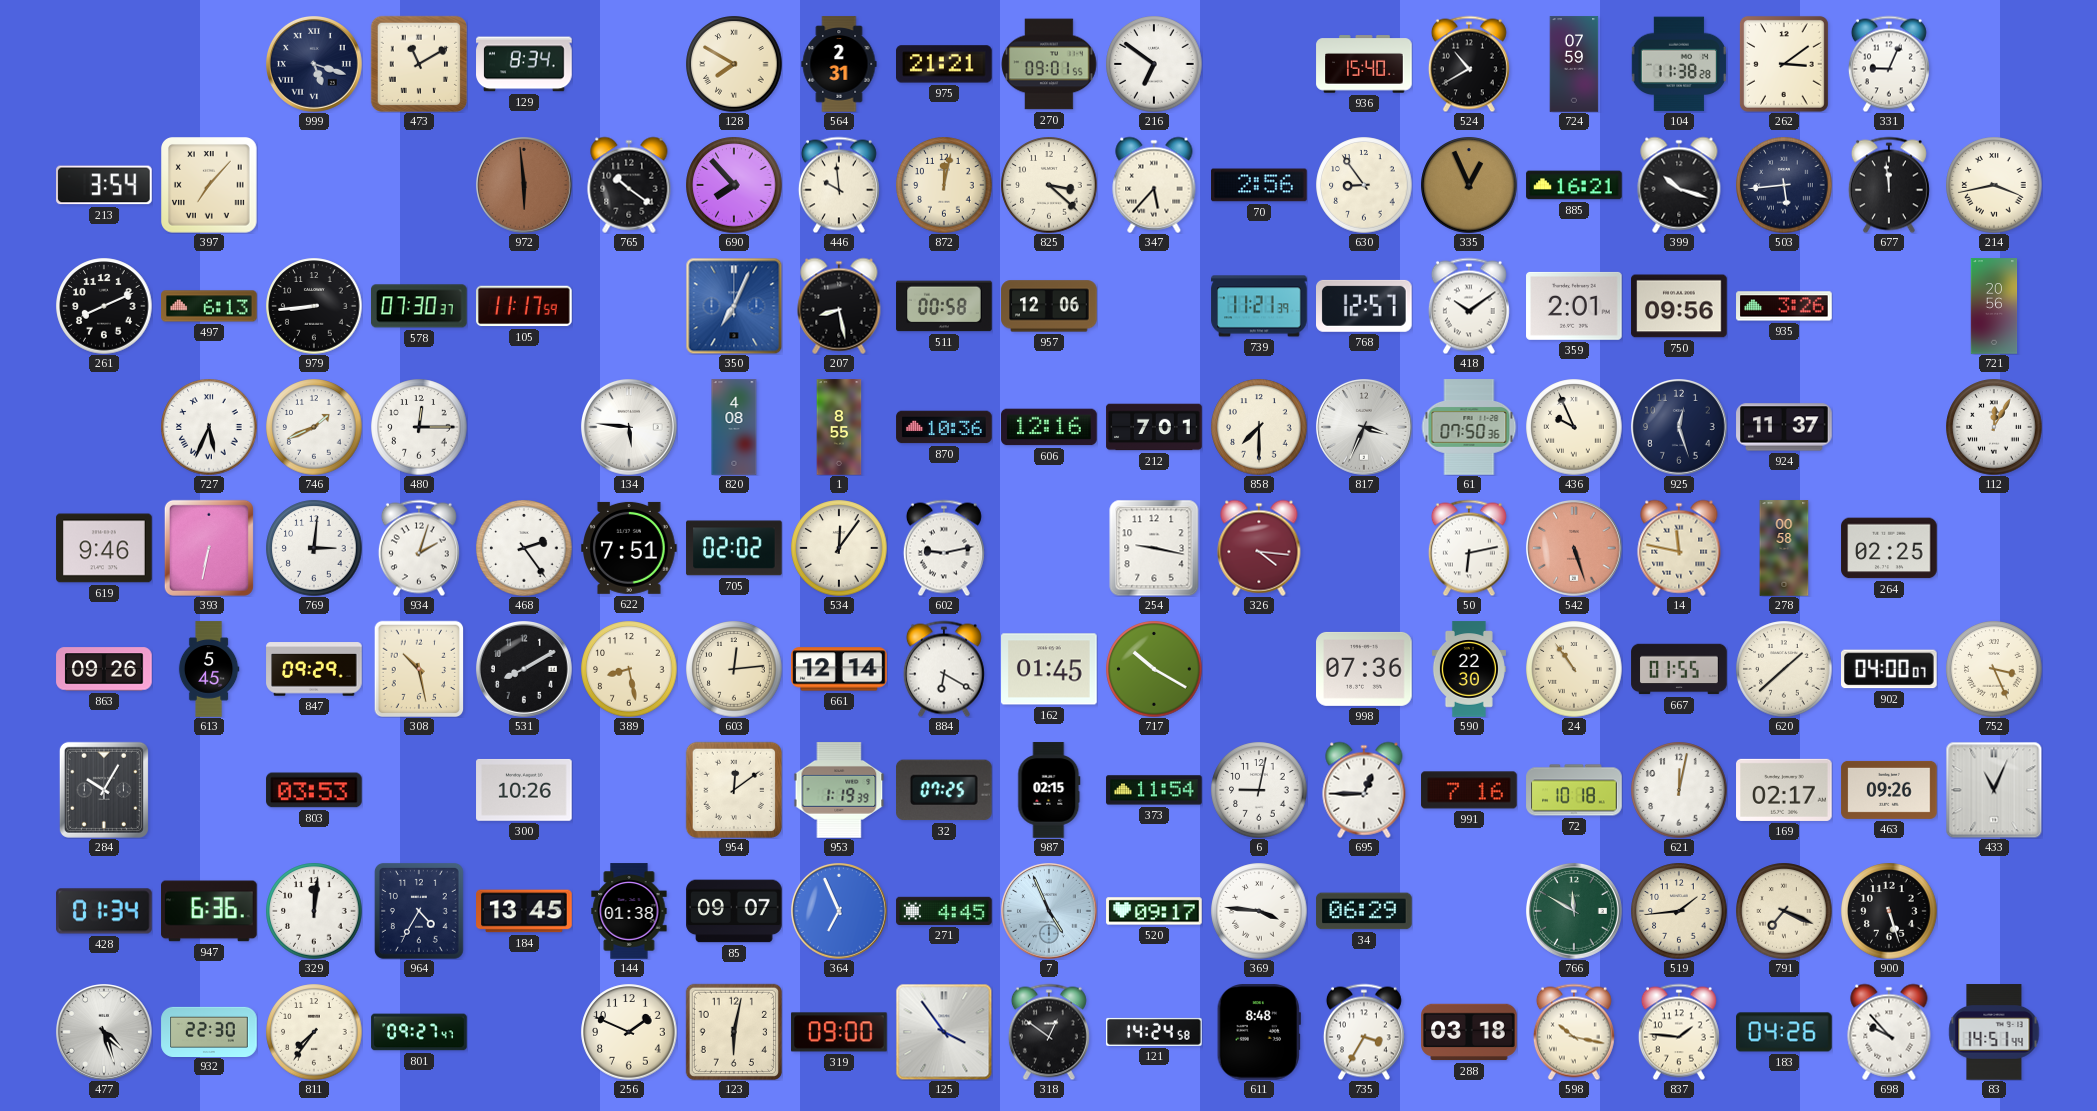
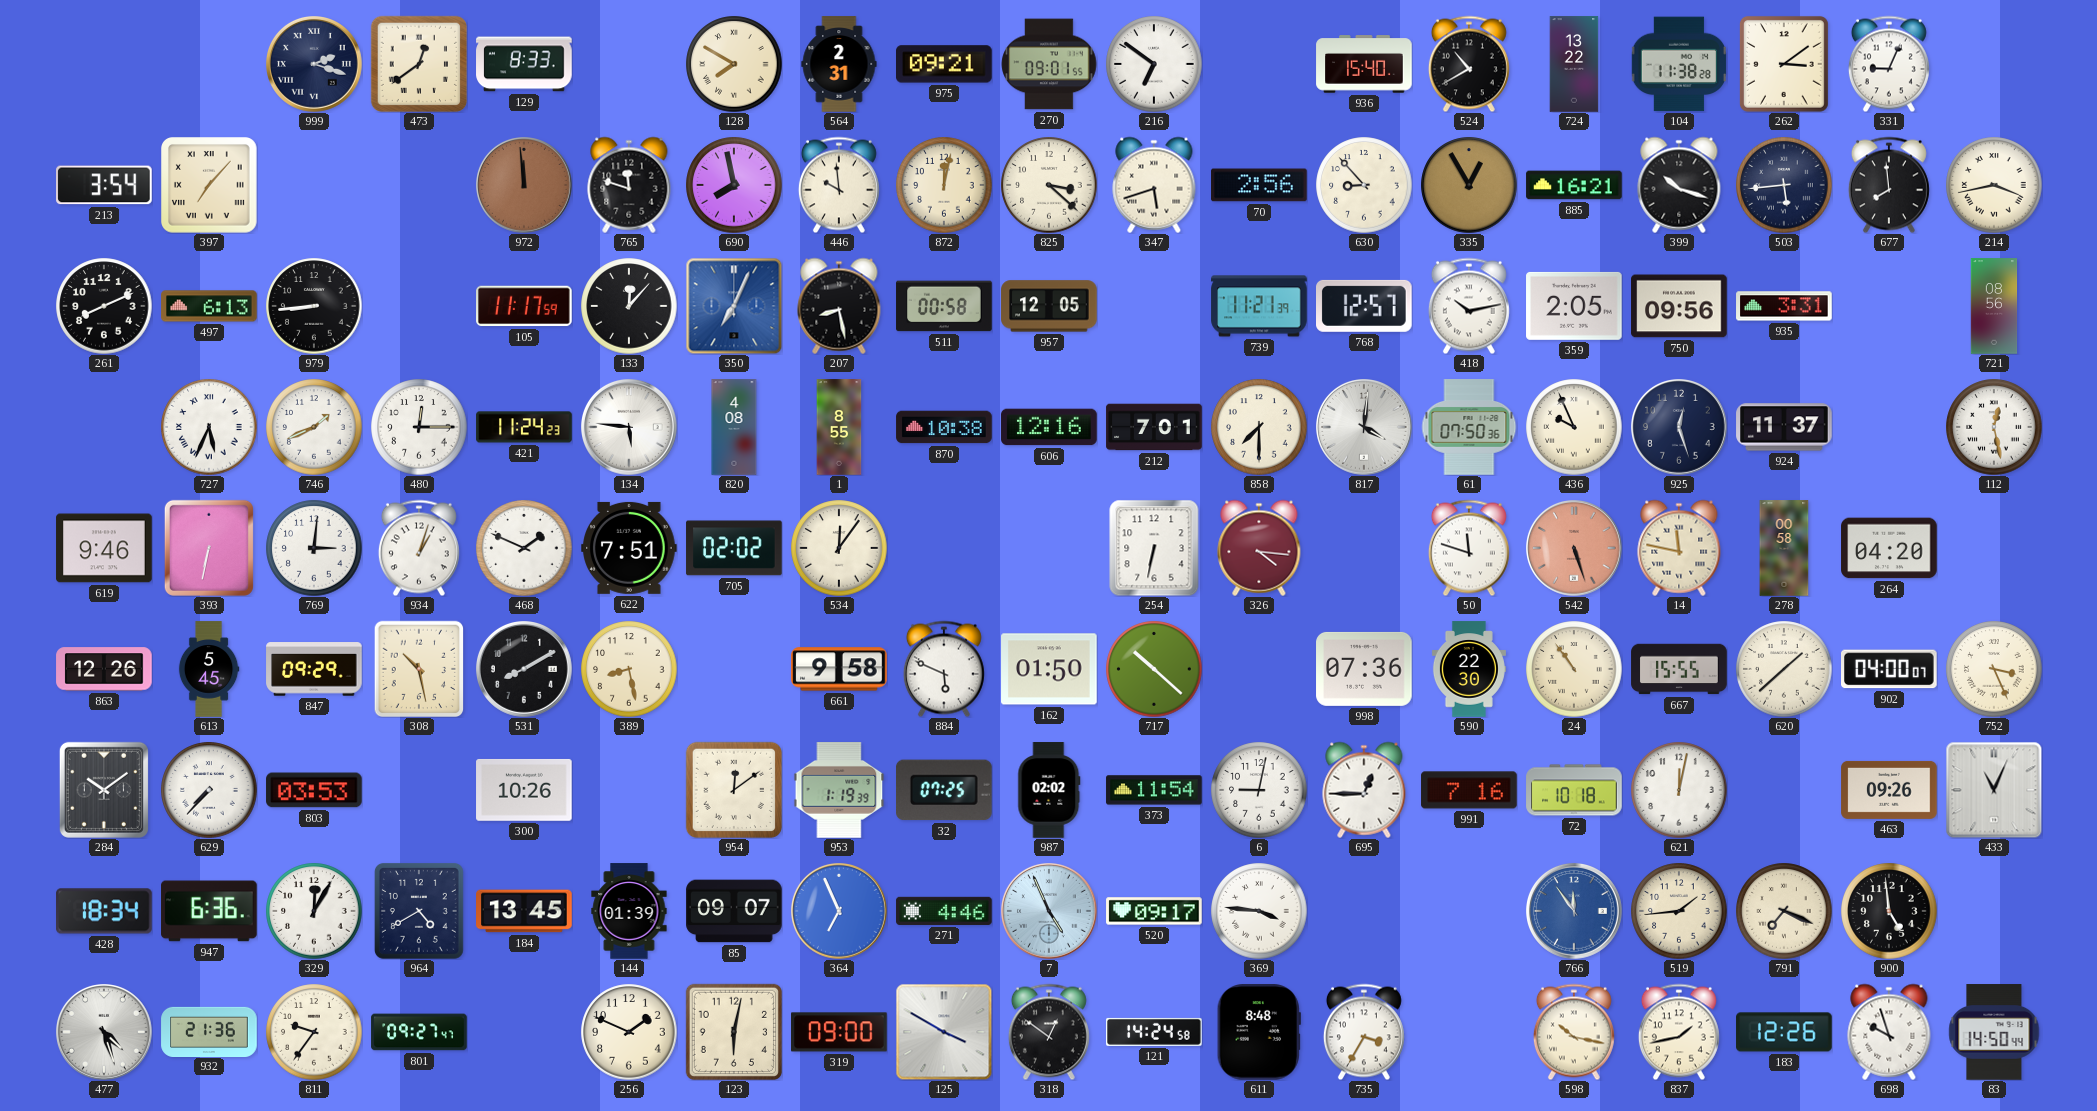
999: 5:18 -> 2:18 (315, 65)
473: 11:10 -> 12:39 (418, 63)
129: 8:34 -> 8:33 (524, 64)
975: 21:21 -> 09:21 (944, 64)
724: 07:59 -> 13:22 (1574, 64)
972: 5:59 -> 11:59 (525, 186)
765: 10:21 -> 11:48 (629, 185)
690: 7:53 -> 7:58 (734, 185)
347: 5:37 -> 5:42 (1154, 185)
630: 8:54 -> 8:53 (1364, 185)
335: 12:56 -> 12:55 (1469, 185)
677: 11:59 -> 7:59 (1889, 185)
578: 07:30 -> none (420, 306)
133: none -> 12:07 (629, 306)
957: 12:06 -> 12:05 (1049, 306)
418: 10:09 -> 10:13 (1469, 306)
359: 2:01 -> 2:05 (1574, 306)
935: 3:26 -> 3:31 (1784, 306)
721: 20:56 -> 08:56 (1994, 306)
421: none -> 11:24 (524, 427)
870: 10:36 -> 10:38 (944, 427)
817: 3:34 -> 4:01 (1365, 428)
112: 12:05 -> 12:28 (1994, 427)
934: 2:03 -> 1:03 (419, 548)
468: 2:24 -> 1:49 (524, 548)
602: 9:13 -> none (944, 548)
254: 9:17 -> 6:32 (1154, 548)
50: 6:13 -> 11:48 (1469, 548)
264: 02:25 -> 04:20 (1889, 548)
863: 09:26 -> 12:26 (104, 669)
603: 12:14 -> none (734, 669)
661: 12:14 -> 9:58 (839, 669)
884: 6:20 -> 5:49 (944, 669)
162: 01:45 -> 01:50 (1049, 669)
717: 10:20 -> 10:22 (1154, 669)
667: 01:55 -> 15:55 (1679, 669)
284: 10:05 -> 10:09 (104, 790)
629: none -> 7:37 (209, 790)
987: 02:15 -> 02:02 (1049, 790)
169: 02:17 -> none (1784, 790)
428: 01:34 -> 18:34 (104, 911)
329: 12:01 -> 12:05 (314, 911)
964: 4:35 -> 4:40 (419, 911)
144: 01:38 -> 01:39 (629, 911)
271: 4:45 -> 4:46 (944, 911)
34: 06:29 -> none (1364, 911)
766: 11:50 -> 11:54 (1575, 912)
766 dial: green -> blue (1575, 912)
900: 5:27 -> 4:59 (1889, 911)
932: 22:30 -> 21:36 (209, 1031)
811: 7:36 -> 9:36 (314, 1032)
125: 3:54 -> 3:50 (944, 1032)
288: 03:18 -> none (1469, 1032)
837: 1:46 -> 1:43 (1679, 1032)
183: 04:26 -> 12:26 (1784, 1032)
698: 9:53 -> 9:57 (1889, 1032)
83: 14:51 -> 14:50 (1994, 1032)
